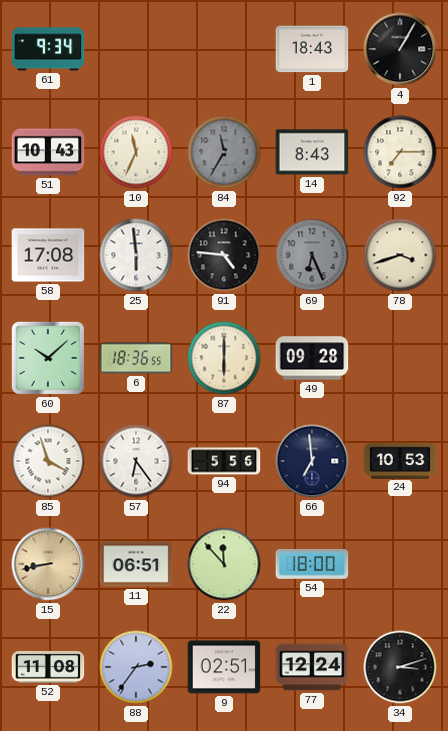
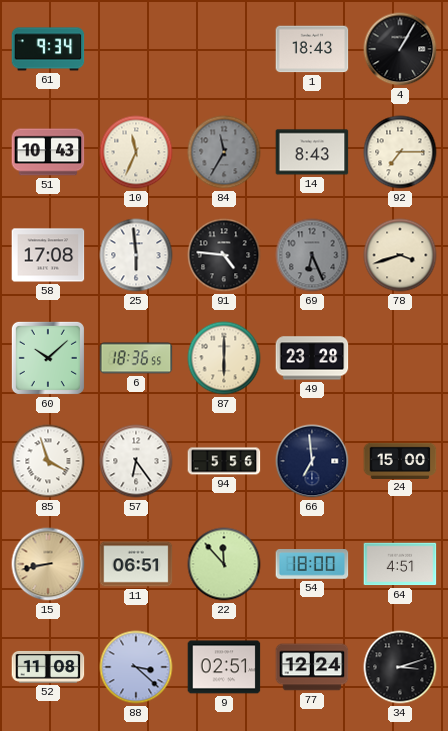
49: 09:28 -> 23:28 (312, 358)
24: 10:53 -> 15:00 (400, 460)
64: none -> 4:51 (400, 564)
88: 2:36 -> 3:22 (136, 667)
